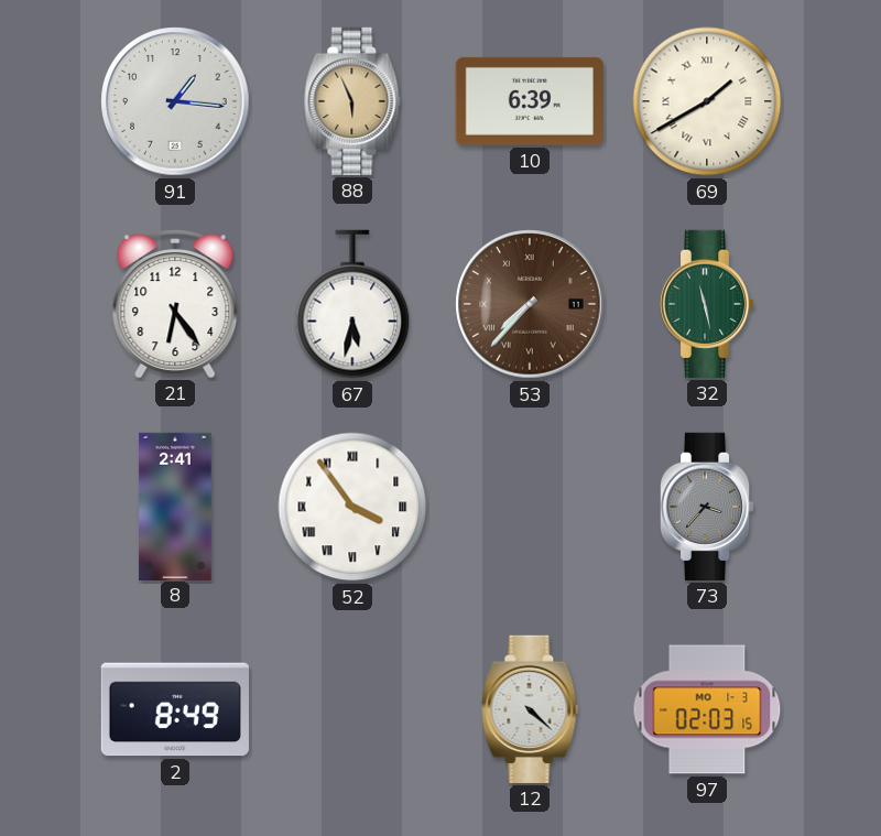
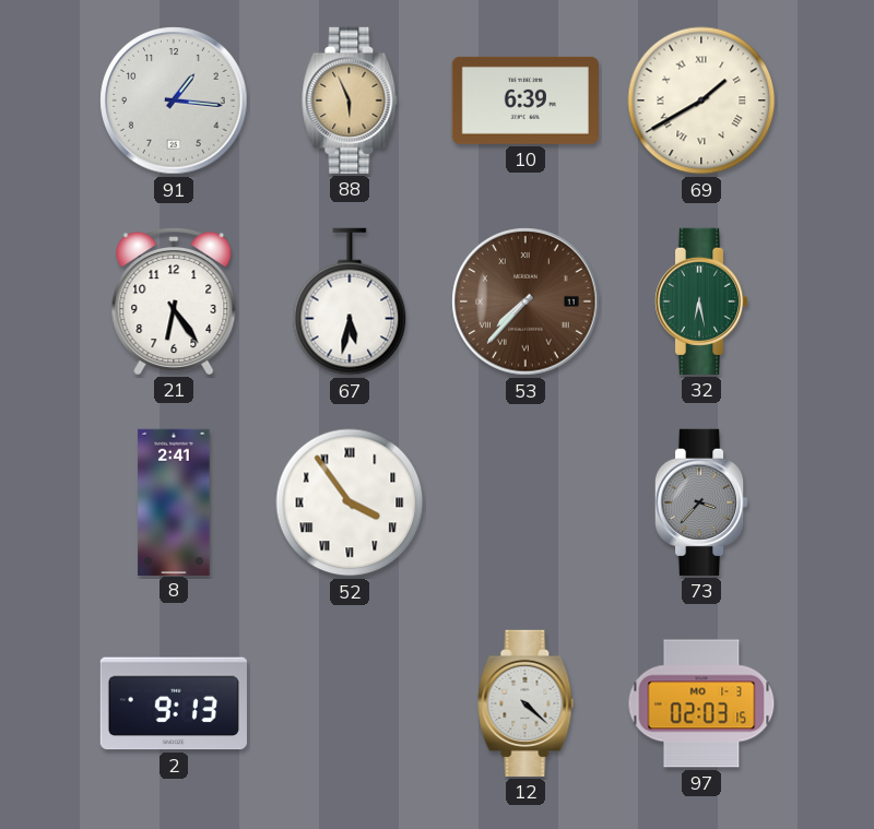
32: 11:28 -> 6:28 (701, 301)
2: 8:49 -> 9:13 (174, 703)
